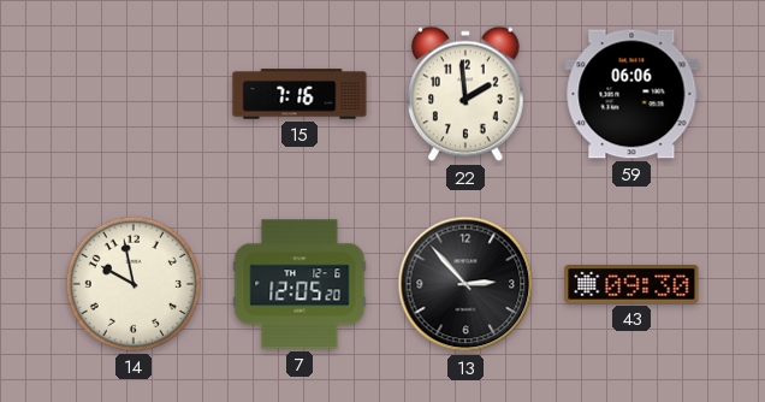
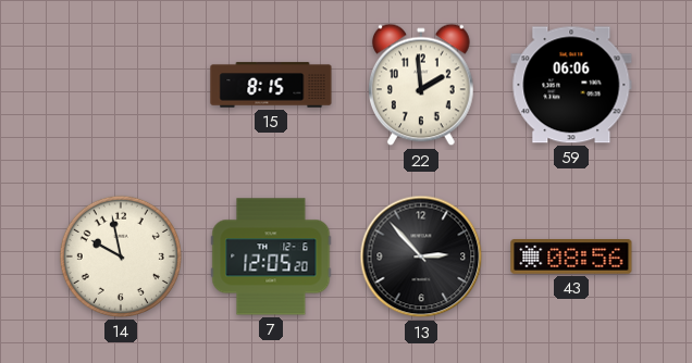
15: 7:16 -> 8:15 (271, 85)
43: 09:30 -> 08:56 (571, 258)
